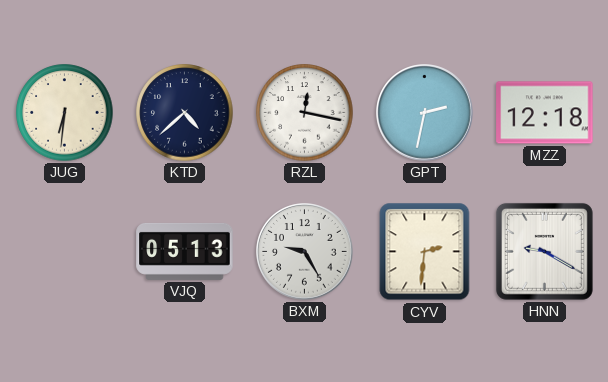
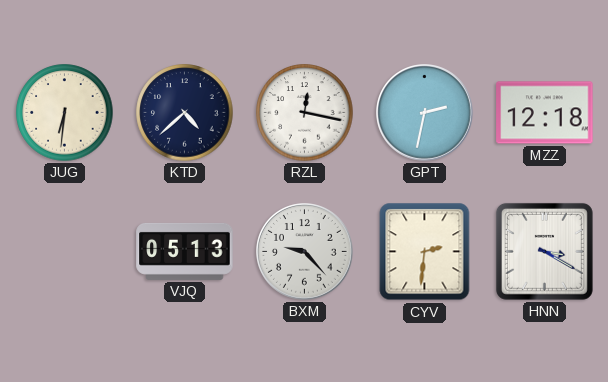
BXM: 9:25 -> 9:23 (305, 252)
HNN: 9:20 -> 3:20 (544, 251)
